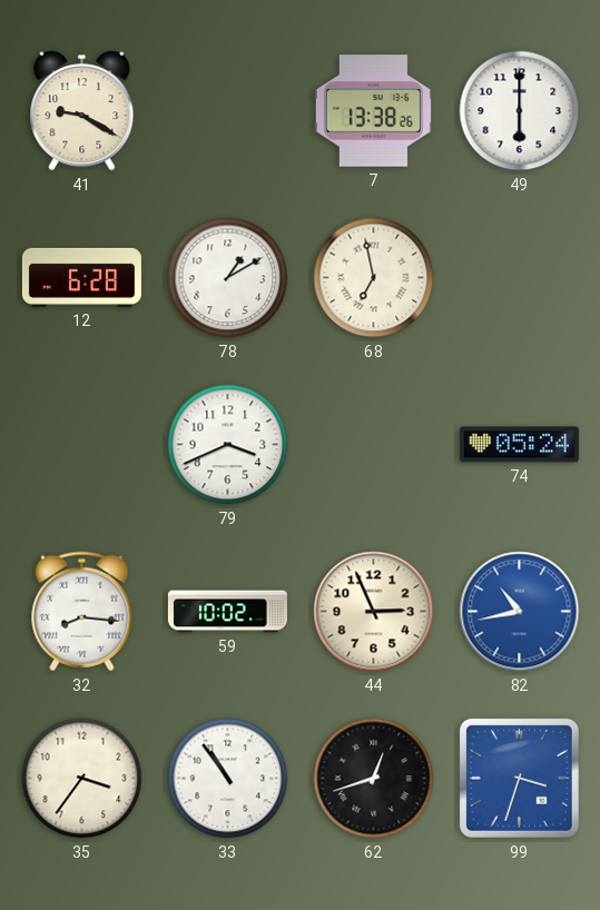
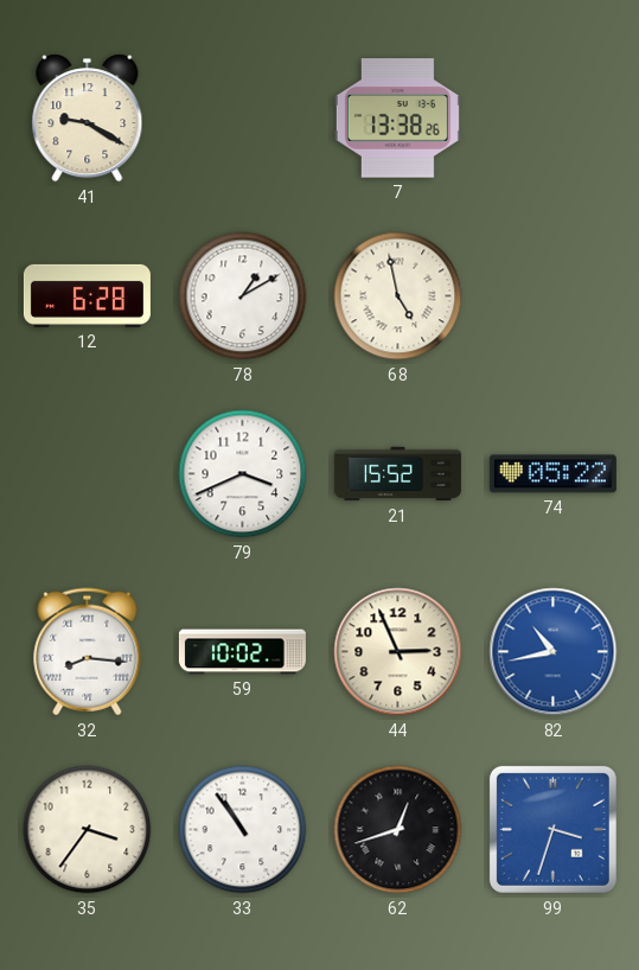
49: 6:00 -> none (520, 111)
68: 6:58 -> 4:58 (398, 296)
21: none -> 15:52 (397, 474)
74: 05:24 -> 05:22 (552, 474)
